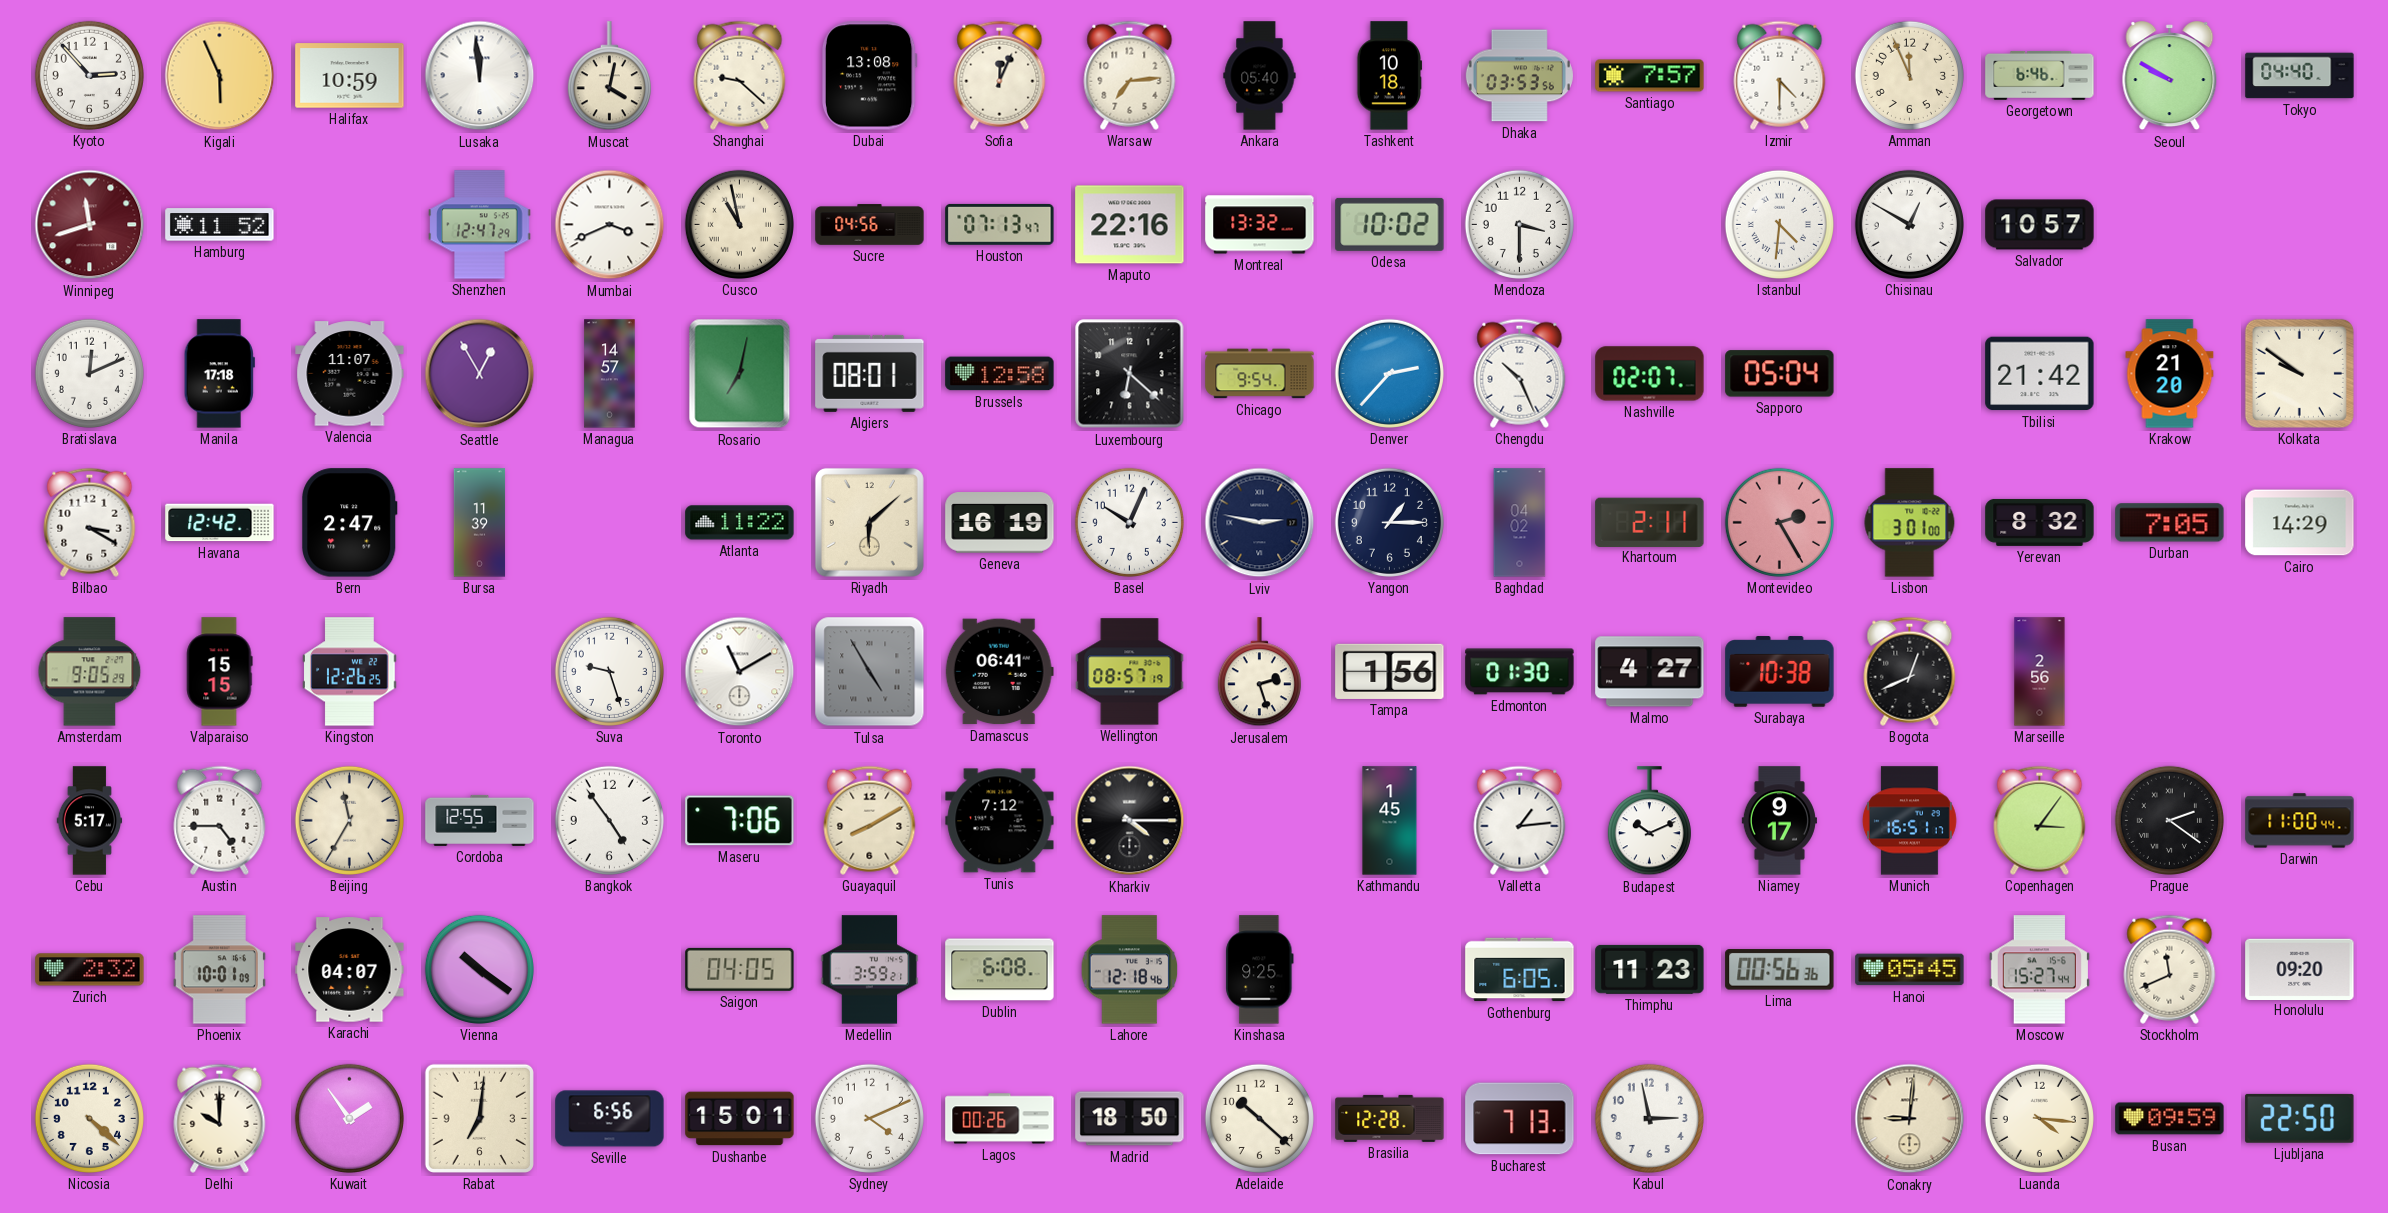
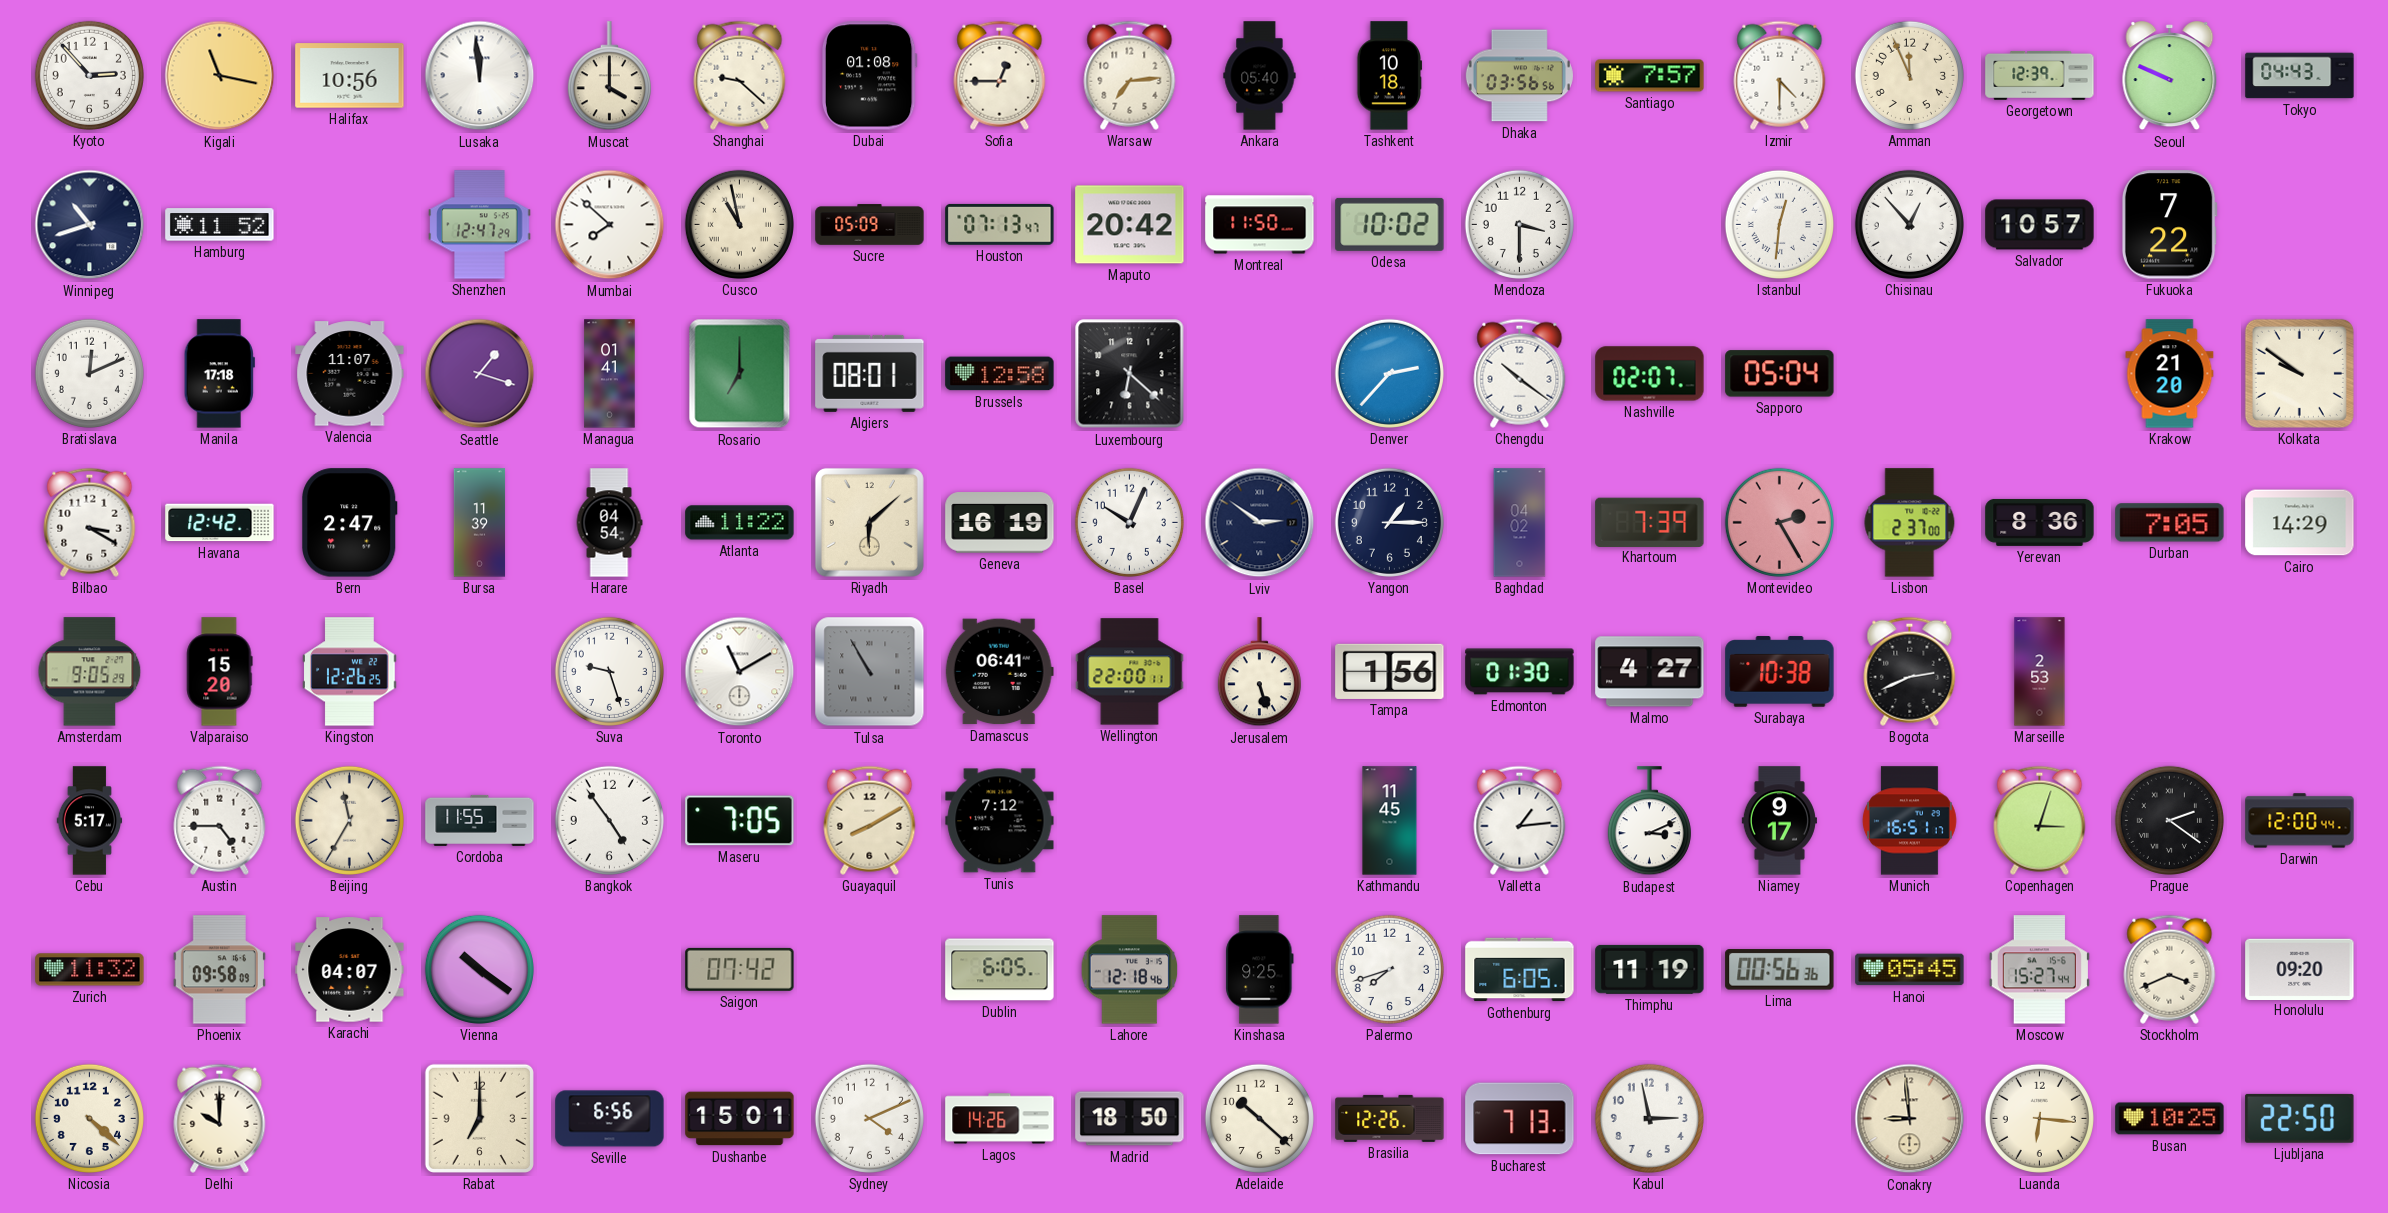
Kigali: 5:56 -> 11:17 (220, 76)
Halifax: 10:59 -> 10:56 (350, 76)
Muscat: 4:02 -> 4:00 (609, 76)
Dubai: 13:08 -> 01:08 (869, 76)
Sofia: 12:04 -> 12:45 (1000, 75)
Dhaka: 03:53 -> 03:56 (1519, 76)
Georgetown: 6:46 -> 12:39 (2040, 75)
Seoul: 9:50 -> 9:49 (2170, 76)
Tokyo: 04:40 -> 04:43 (2300, 76)
Winnipeg: 11:42 -> 10:42 (90, 225)
Winnipeg dial: burgundy -> navy (90, 225)
Mumbai: 3:41 -> 7:52 (610, 225)
Sucre: 04:56 -> 05:09 (870, 225)
Maputo: 22:16 -> 20:42 (1130, 225)
Montreal: 13:32 -> 11:50 (1260, 225)
Istanbul: 4:31 -> 12:31 (1779, 224)
Chisinau: 12:50 -> 12:53 (1909, 224)
Fukuoka: none -> 7:22 (2169, 225)
Seattle: 12:55 -> 1:18 (480, 374)
Managua: 14:57 -> 01:41 (610, 374)
Rosario: 7:02 -> 7:00 (740, 374)
Chicago: 9:54 -> none (1260, 374)
Chengdu: 10:26 -> 10:21 (1520, 373)
Tbilisi: 21:42 -> none (2040, 374)
Harare: none -> 04:54 (609, 523)
Lviv: 2:47 -> 2:51 (1260, 523)
Khartoum: 2:11 -> 7:39 (1650, 522)
Lisbon: 3:01 -> 2:37 (1910, 523)
Yerevan: 8:32 -> 8:36 (2040, 522)
Valparaiso: 15:15 -> 15:20 (220, 672)
Tulsa: 4:55 -> 10:55 (870, 672)
Wellington: 08:57 -> 22:00 (1130, 672)
Jerusalem: 2:27 -> 5:27 (1259, 672)
Bogota: 12:41 -> 2:41 (1910, 671)
Marseille: 2:56 -> 2:53 (2040, 672)
Cordoba: 12:55 -> 11:55 (480, 820)
Maseru: 7:06 -> 7:05 (740, 821)
Kharkiv: 4:15 -> none (1130, 821)
Kathmandu: 1:45 -> 11:45 (1390, 821)
Budapest: 10:11 -> 3:11 (1649, 821)
Copenhagen: 3:06 -> 3:03 (2040, 820)
Darwin: 11:00 -> 12:00 (2300, 821)
Zurich: 2:32 -> 11:32 (90, 970)
Phoenix: 10:01 -> 09:58 (219, 970)
Saigon: 04:05 -> 07:42 (740, 969)
Medellin: 3:59 -> none (870, 970)
Dublin: 6:08 -> 6:05 (1000, 970)
Palermo: none -> 7:42 (1389, 969)
Thimphu: 11:23 -> 11:19 (1650, 969)
Stockholm: 11:41 -> 3:41 (2170, 969)
Kuwait: 1:54 -> none (349, 1118)
Rabat: 7:01 -> 7:00 (479, 1118)
Lagos: 00:26 -> 14:26 (1000, 1119)
Brasilia: 12:28 -> 12:26 (1390, 1118)
Conakry: 9:01 -> 8:59 (1910, 1119)
Luanda: 4:16 -> 6:16 (2039, 1118)
Busan: 09:59 -> 10:25 (2170, 1119)
